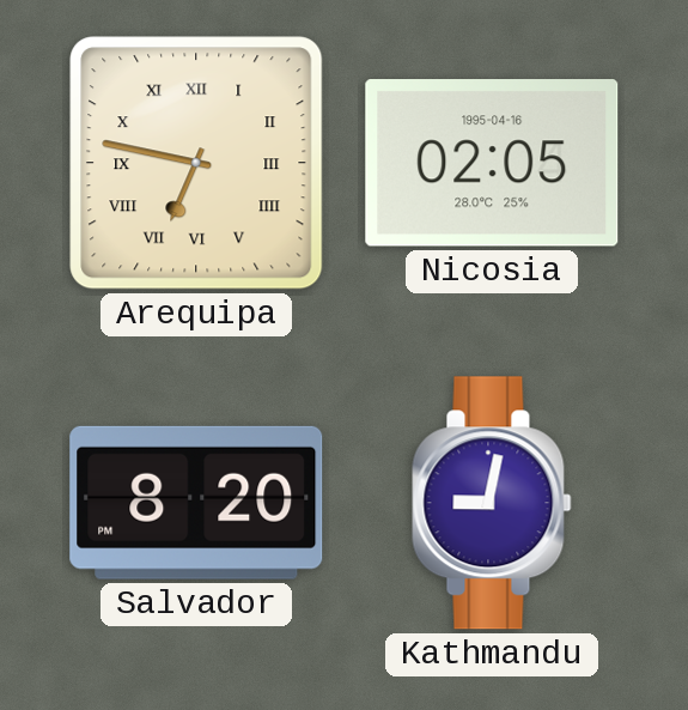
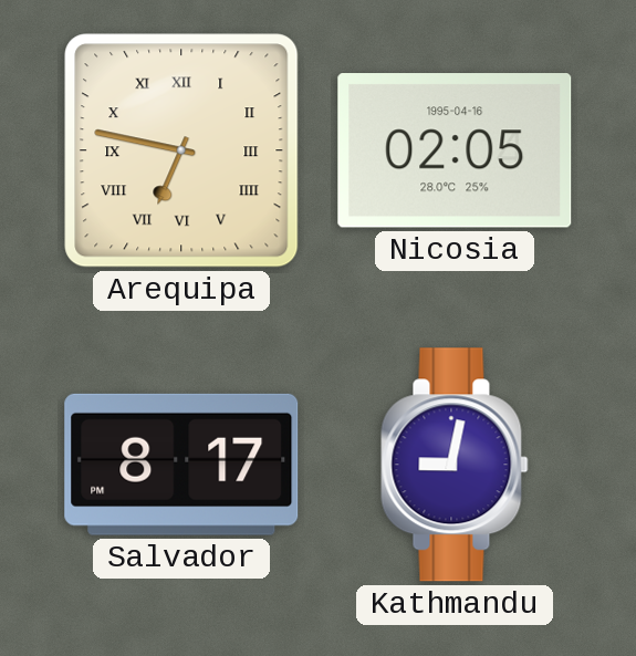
Salvador: 8:20 -> 8:17 (181, 465)
